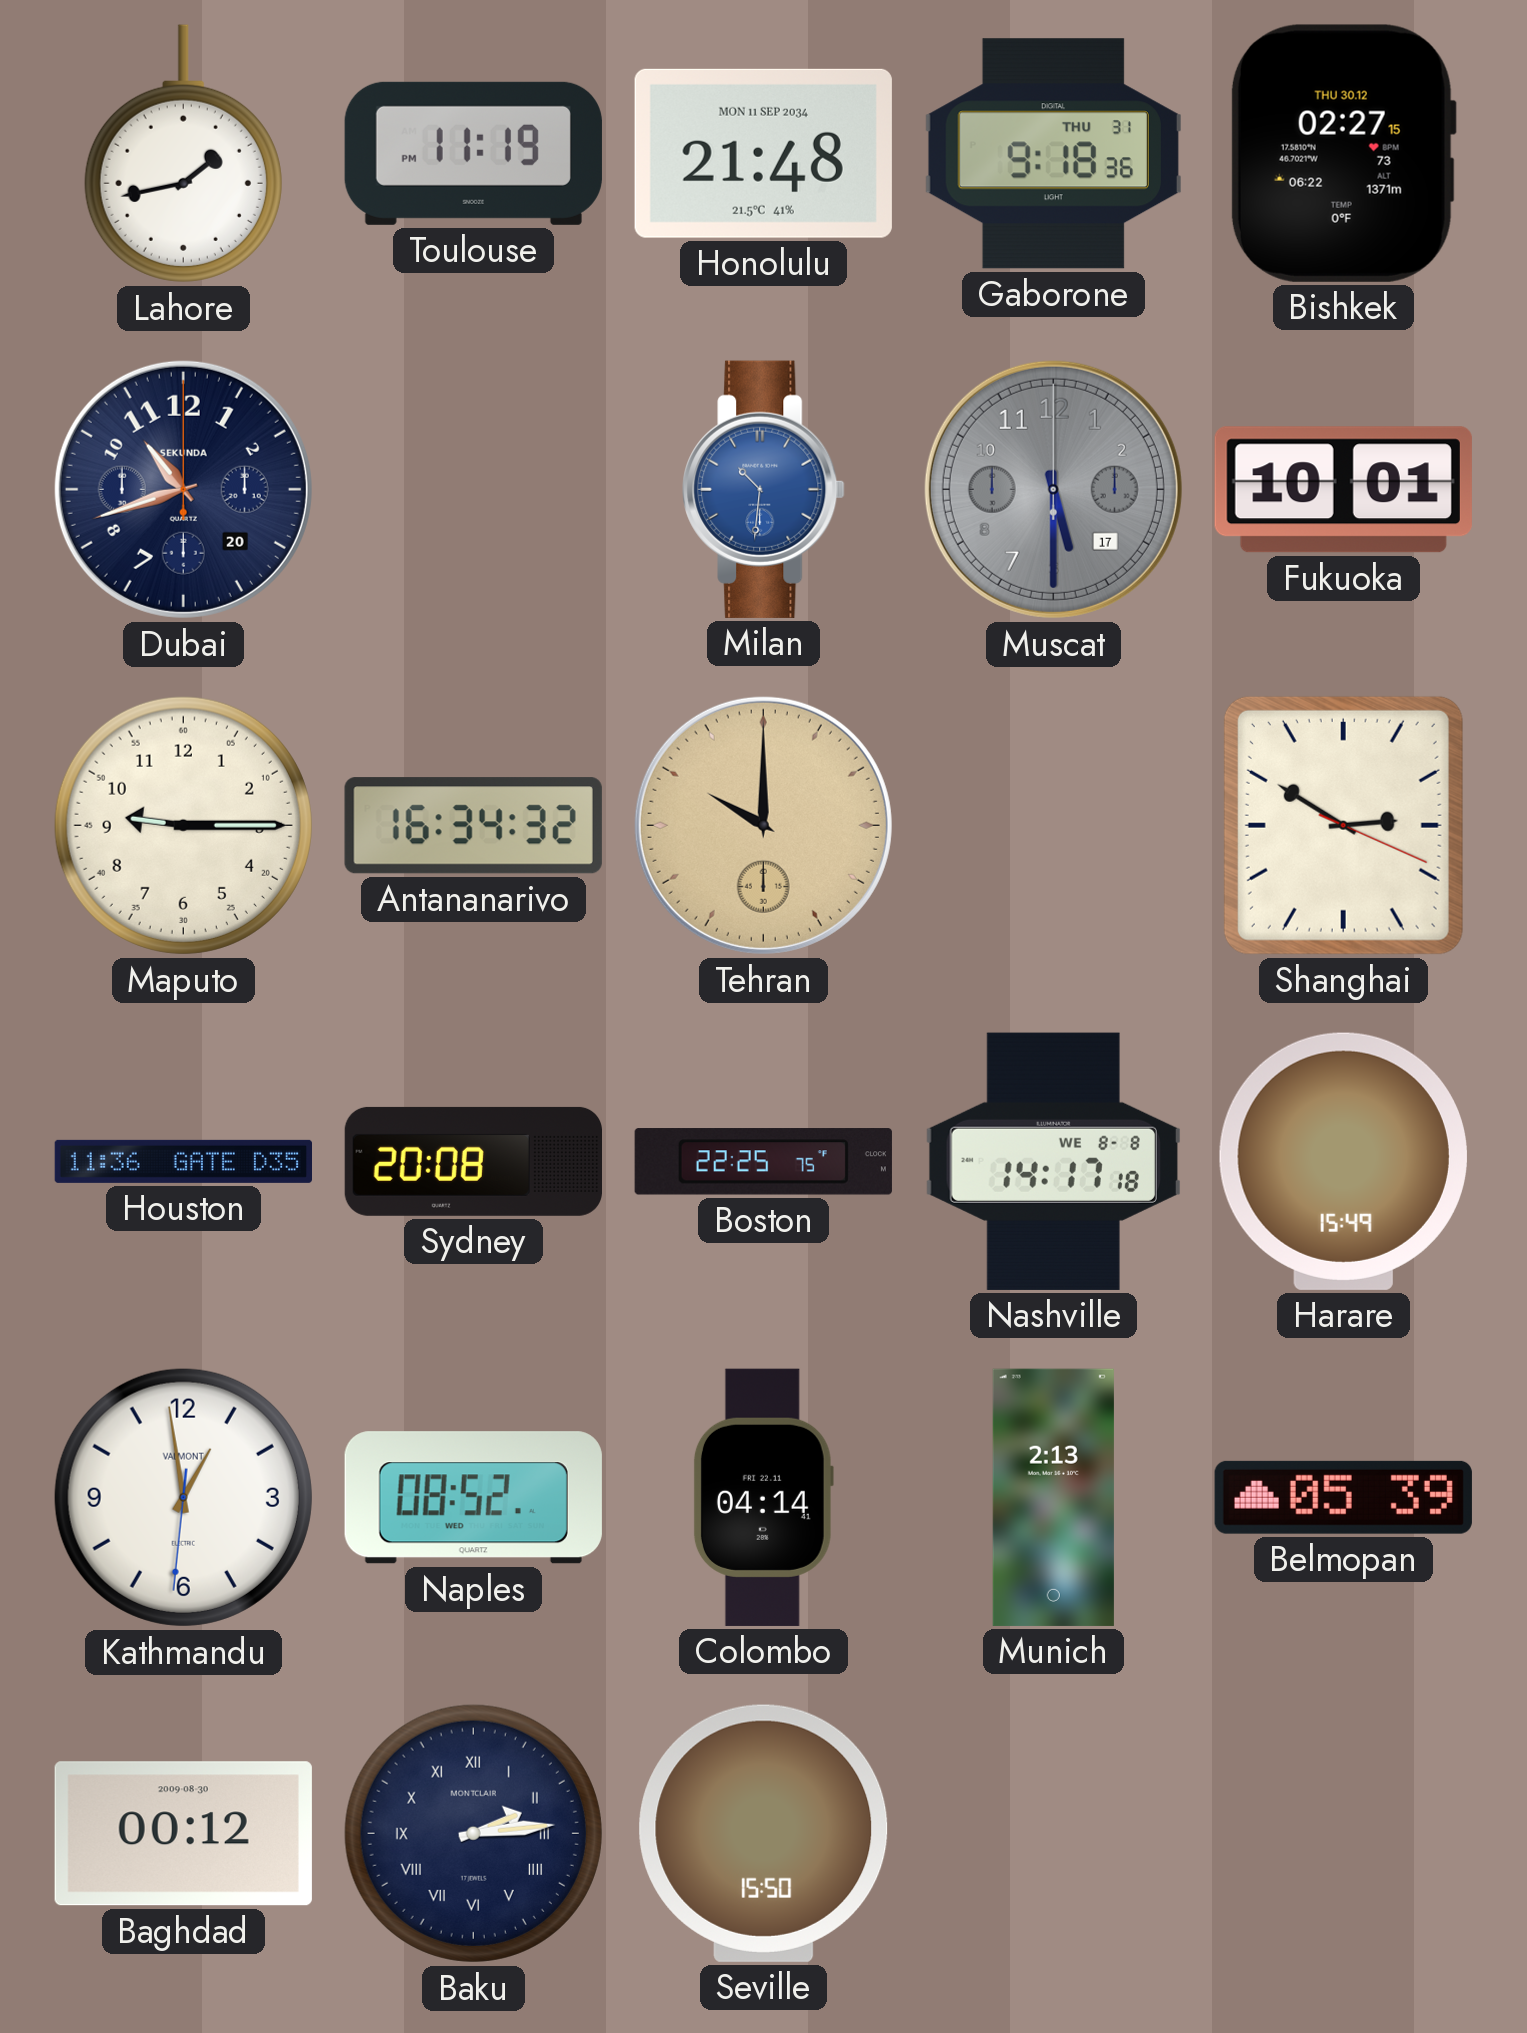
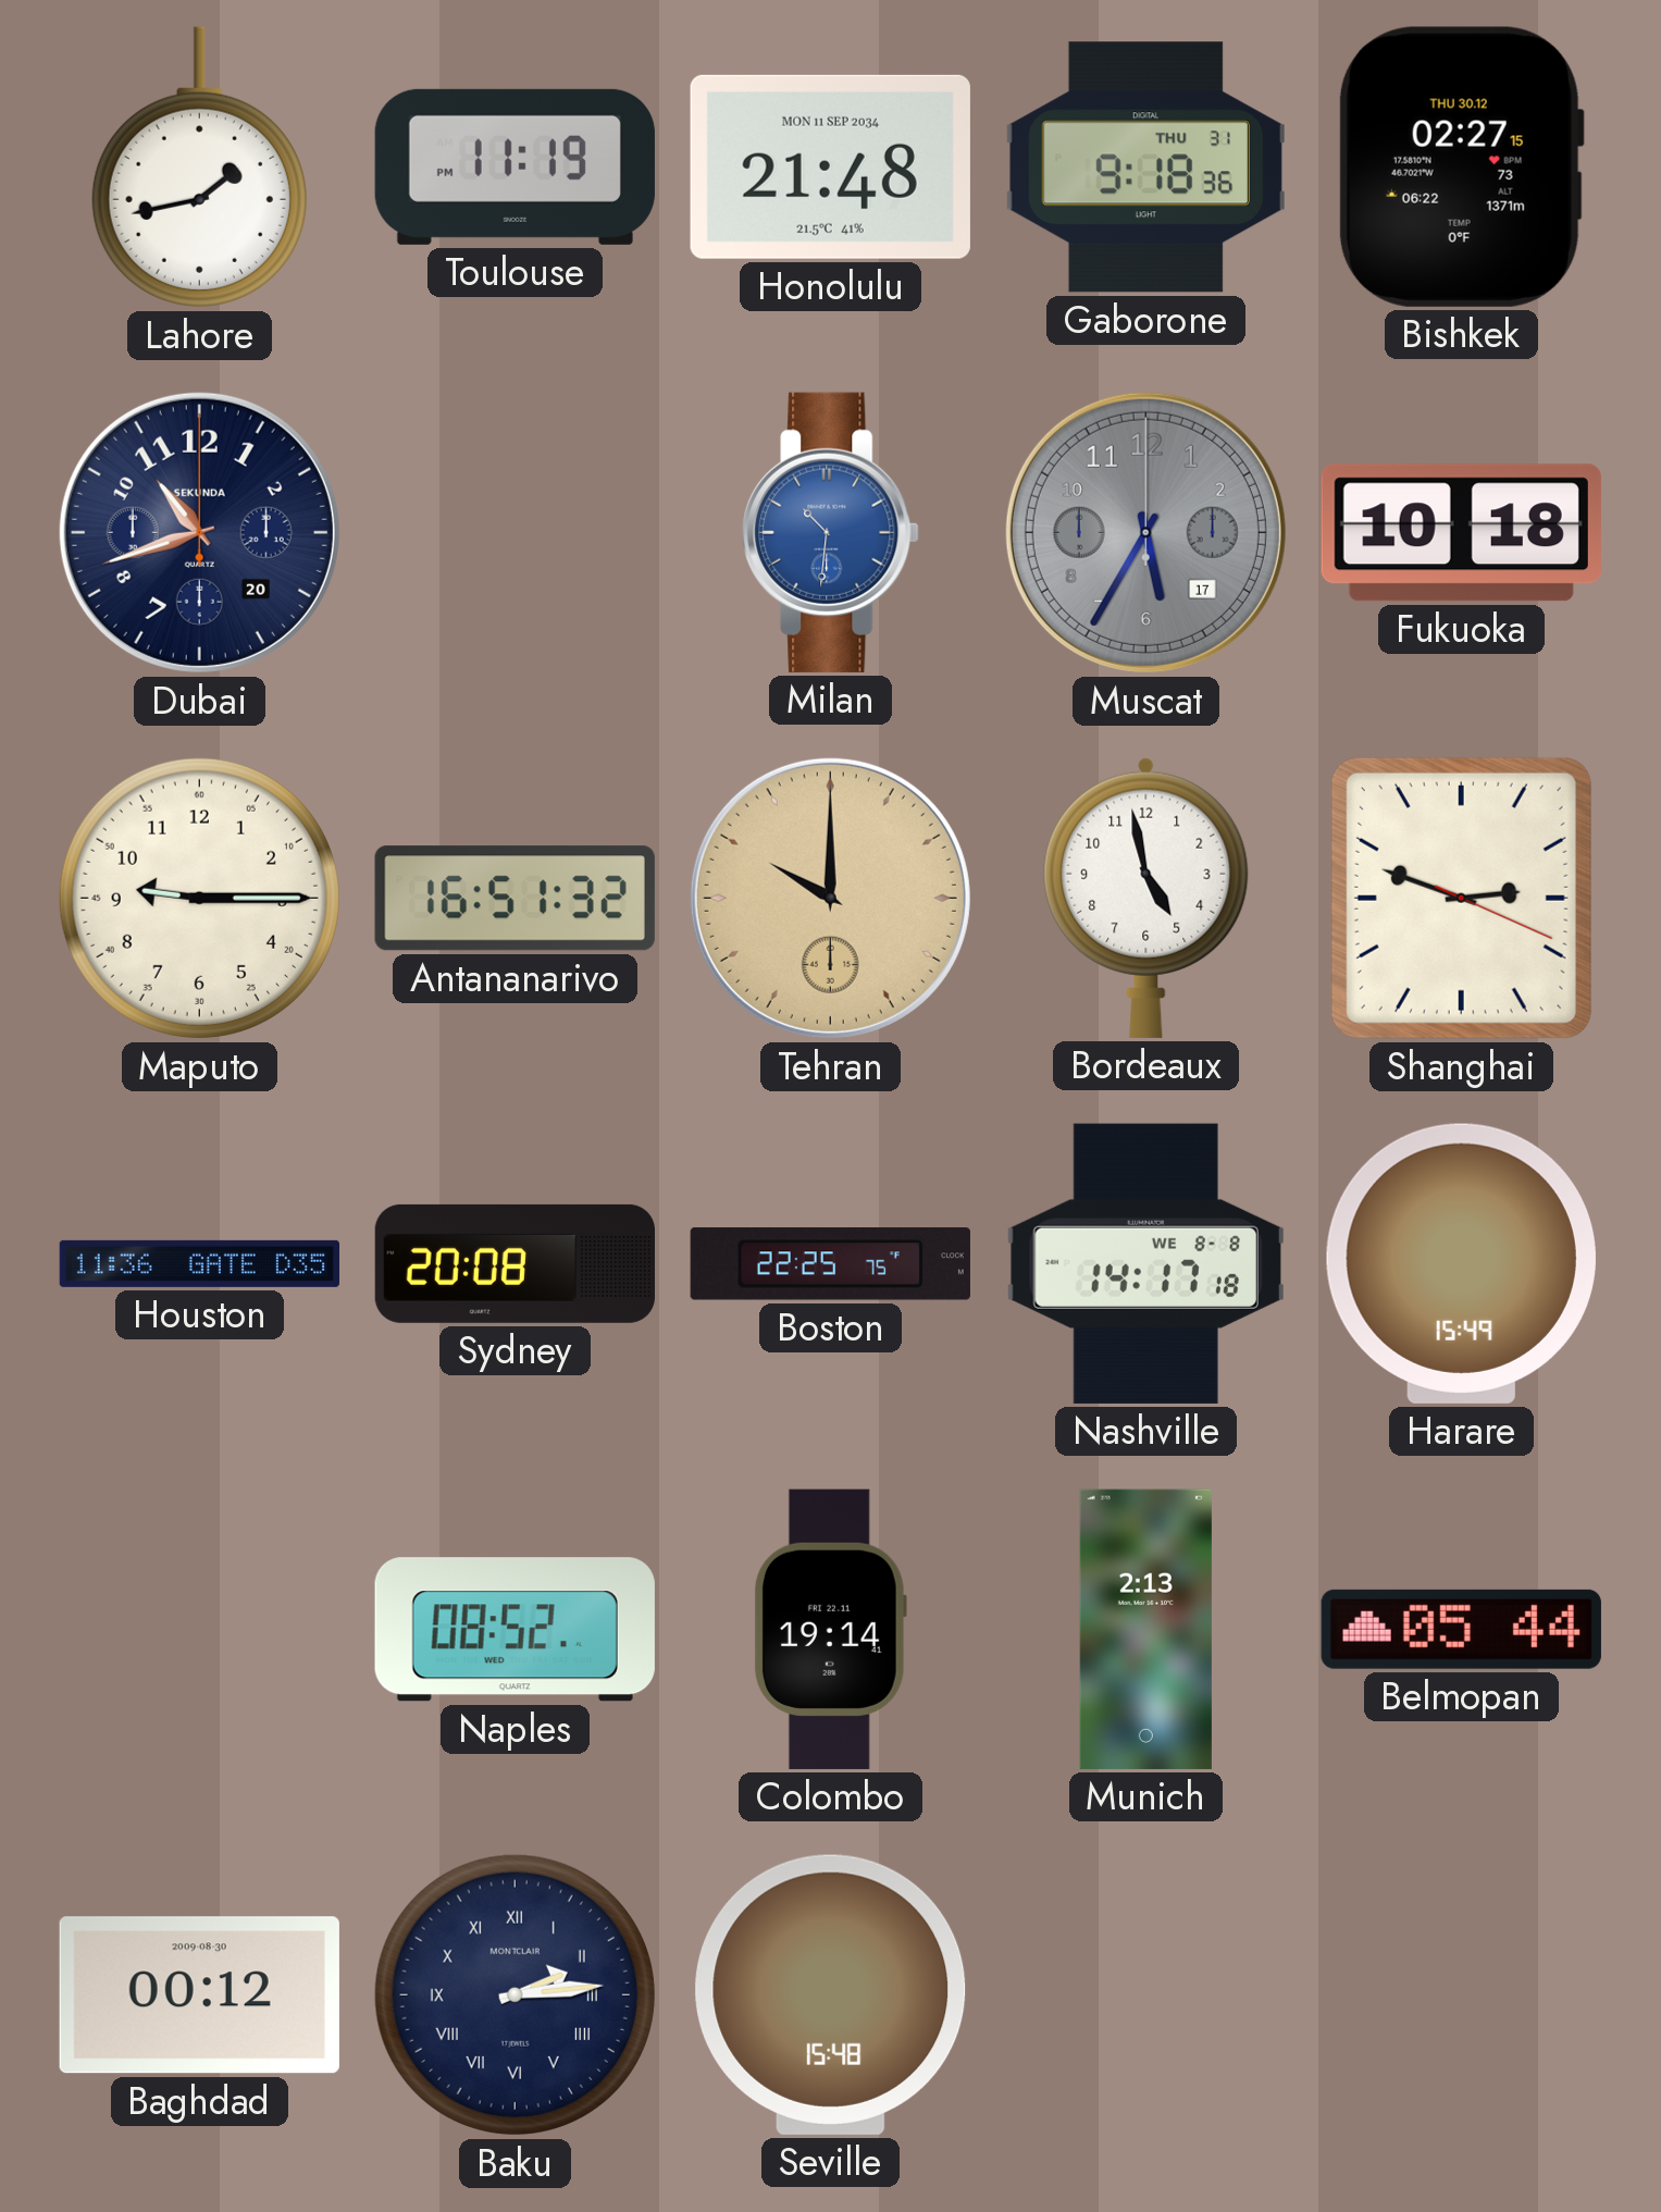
Muscat: 5:30 -> 5:35 (1145, 532)
Fukuoka: 10:01 -> 10:18 (1461, 533)
Antananarivo: 16:34 -> 16:51 (515, 899)
Bordeaux: none -> 4:58 (1146, 898)
Shanghai: 2:50 -> 2:48 (1461, 898)
Kathmandu: 12:58 -> none (183, 1497)
Colombo: 04:14 -> 19:14 (830, 1629)
Belmopan: 05:39 -> 05:44 (1461, 1629)
Seville: 15:50 -> 15:48 (831, 1994)
